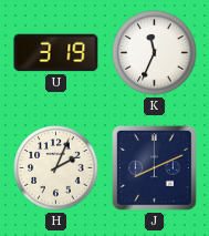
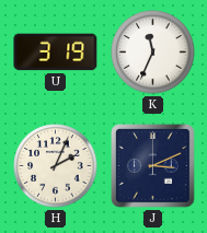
J: 8:11 -> 3:11 (153, 166)
